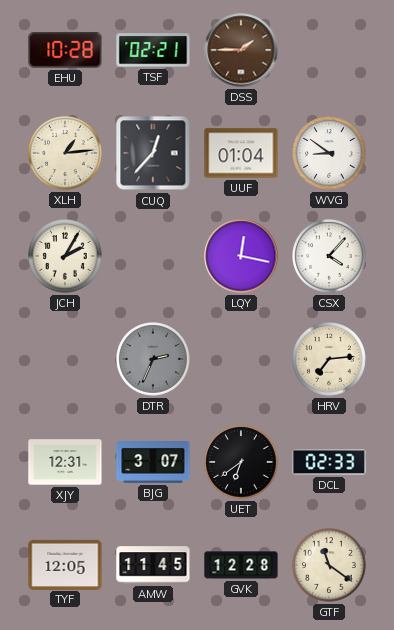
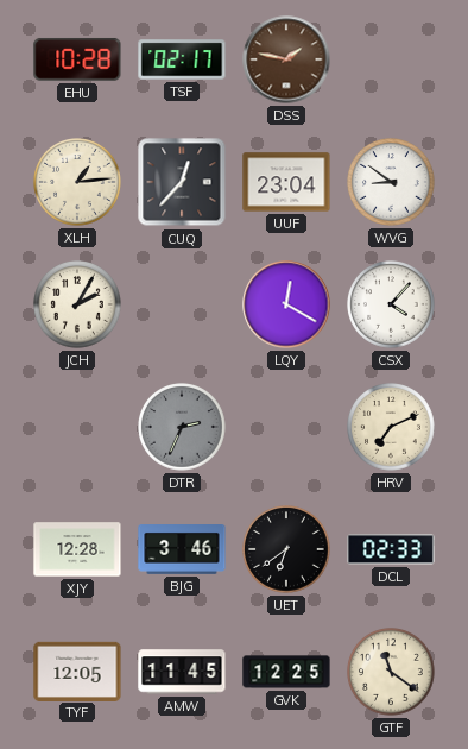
TSF: 02:21 -> 02:17 (182, 59)
DSS: 1:45 -> 1:47 (286, 59)
UUF: 01:04 -> 23:04 (286, 182)
LQY: 12:17 -> 12:20 (286, 304)
HRV: 7:14 -> 7:11 (392, 428)
XJY: 12:31 -> 12:28 (77, 549)
BJG: 3:07 -> 3:46 (182, 550)
GVK: 12:28 -> 12:25 (286, 672)
